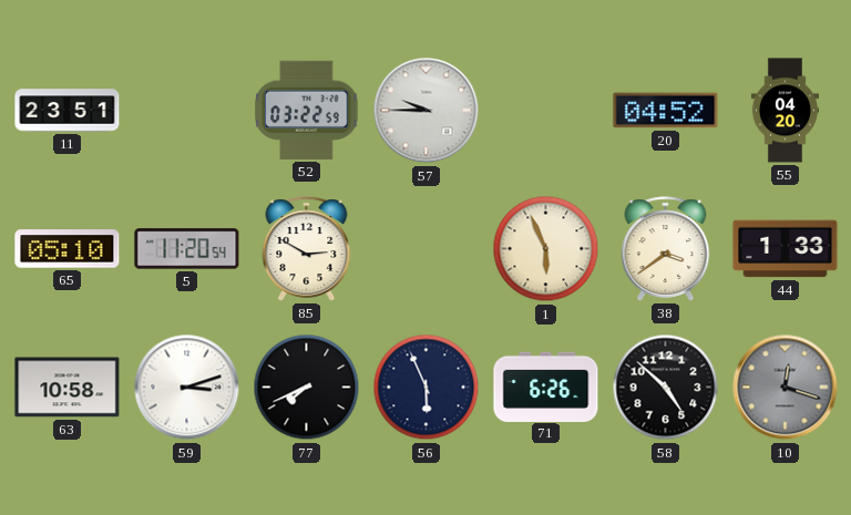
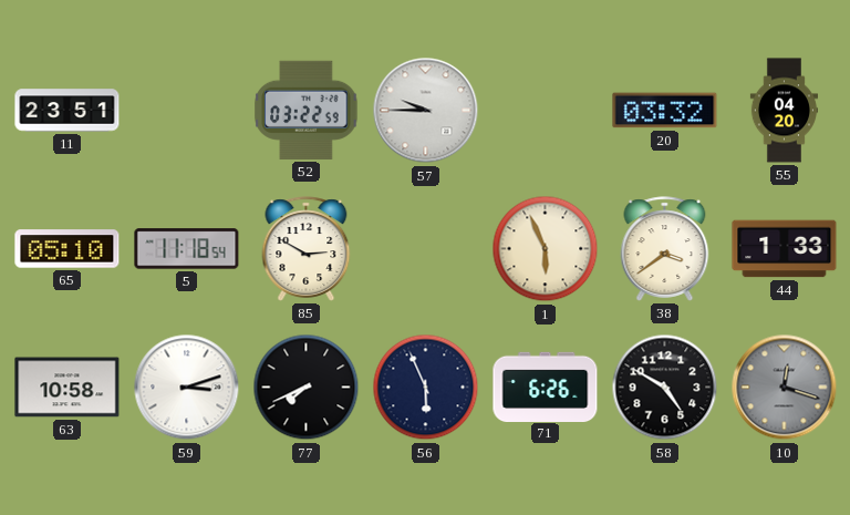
20: 04:52 -> 03:32 (665, 111)
5: 11:20 -> 11:18 (187, 249)
58: 4:52 -> 4:50 (665, 388)
